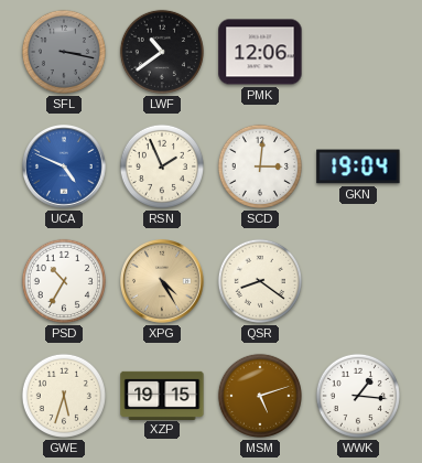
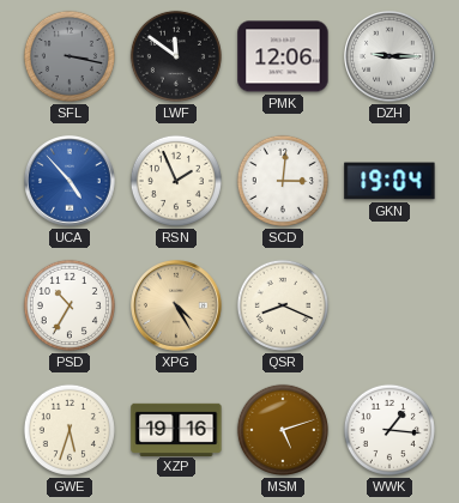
LWF: 10:39 -> 11:51 (176, 56)
DZH: none -> 9:15 (391, 57)
UCA: 4:49 -> 4:53 (71, 182)
QSR: 8:21 -> 8:19 (283, 305)
XZP: 19:15 -> 19:16 (176, 429)
